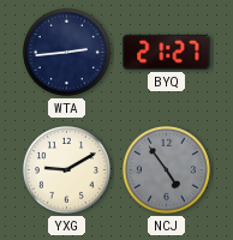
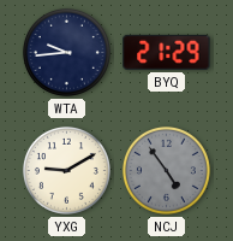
WTA: 2:44 -> 9:44 (66, 52)
BYQ: 21:27 -> 21:29 (167, 52)
